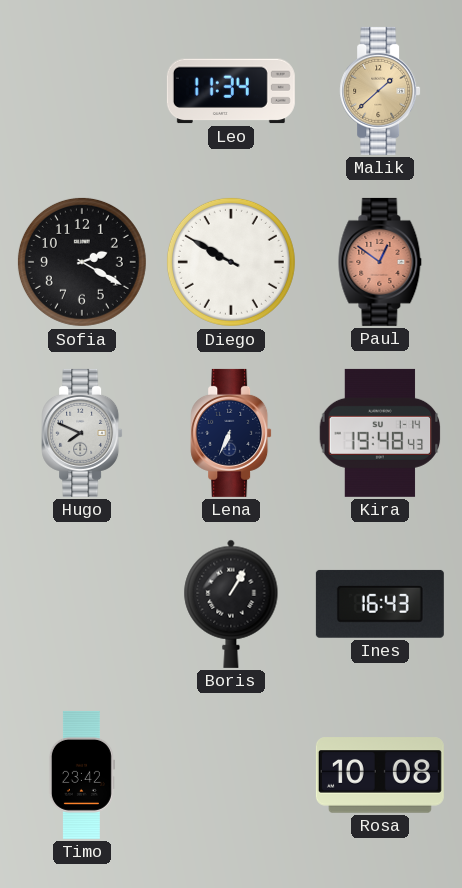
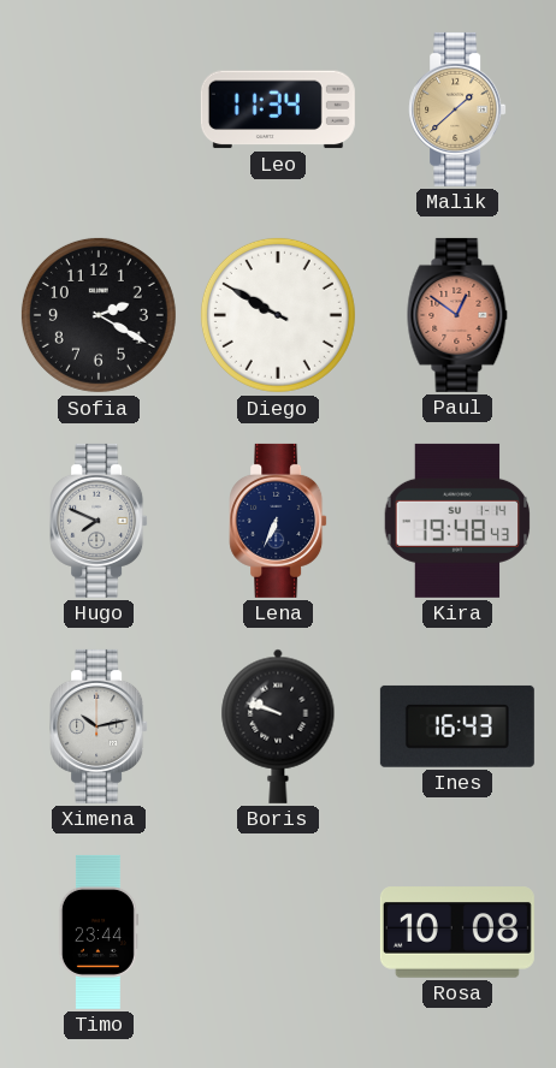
Ximena: none -> 10:13 (99, 726)
Boris: 1:05 -> 9:48 (278, 726)
Timo: 23:42 -> 23:44 (99, 932)
